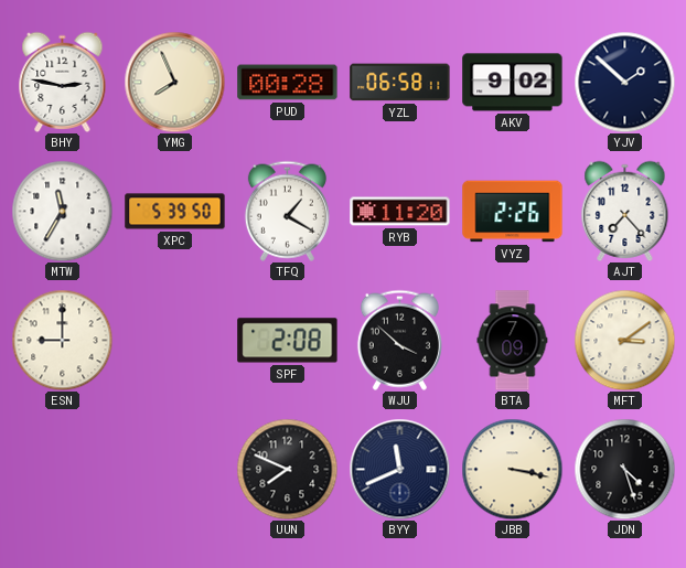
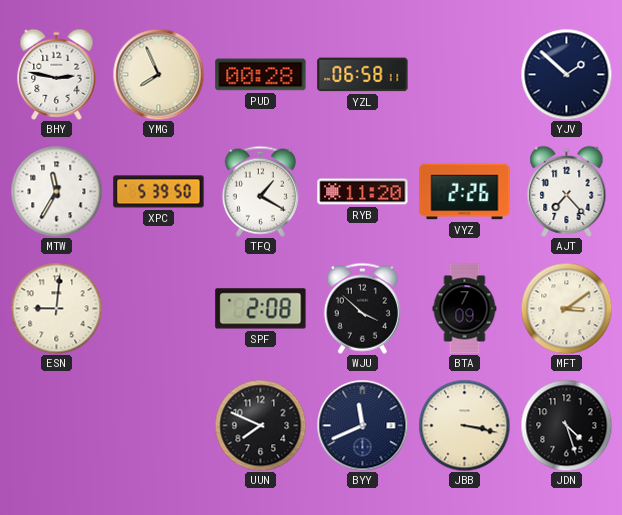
AKV: 9:02 -> none (513, 83)
ESN: 9:00 -> 9:01 (56, 308)
